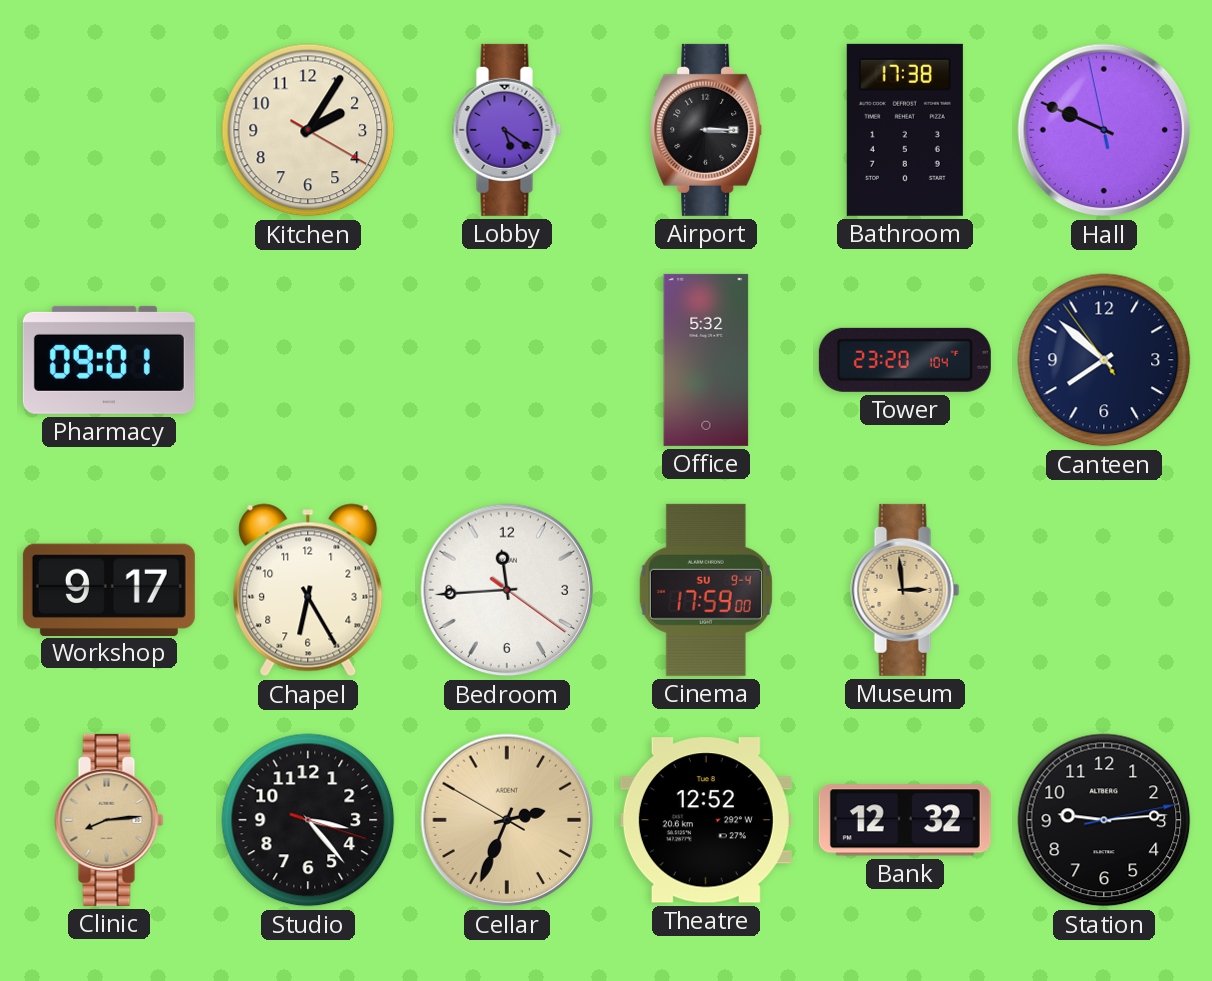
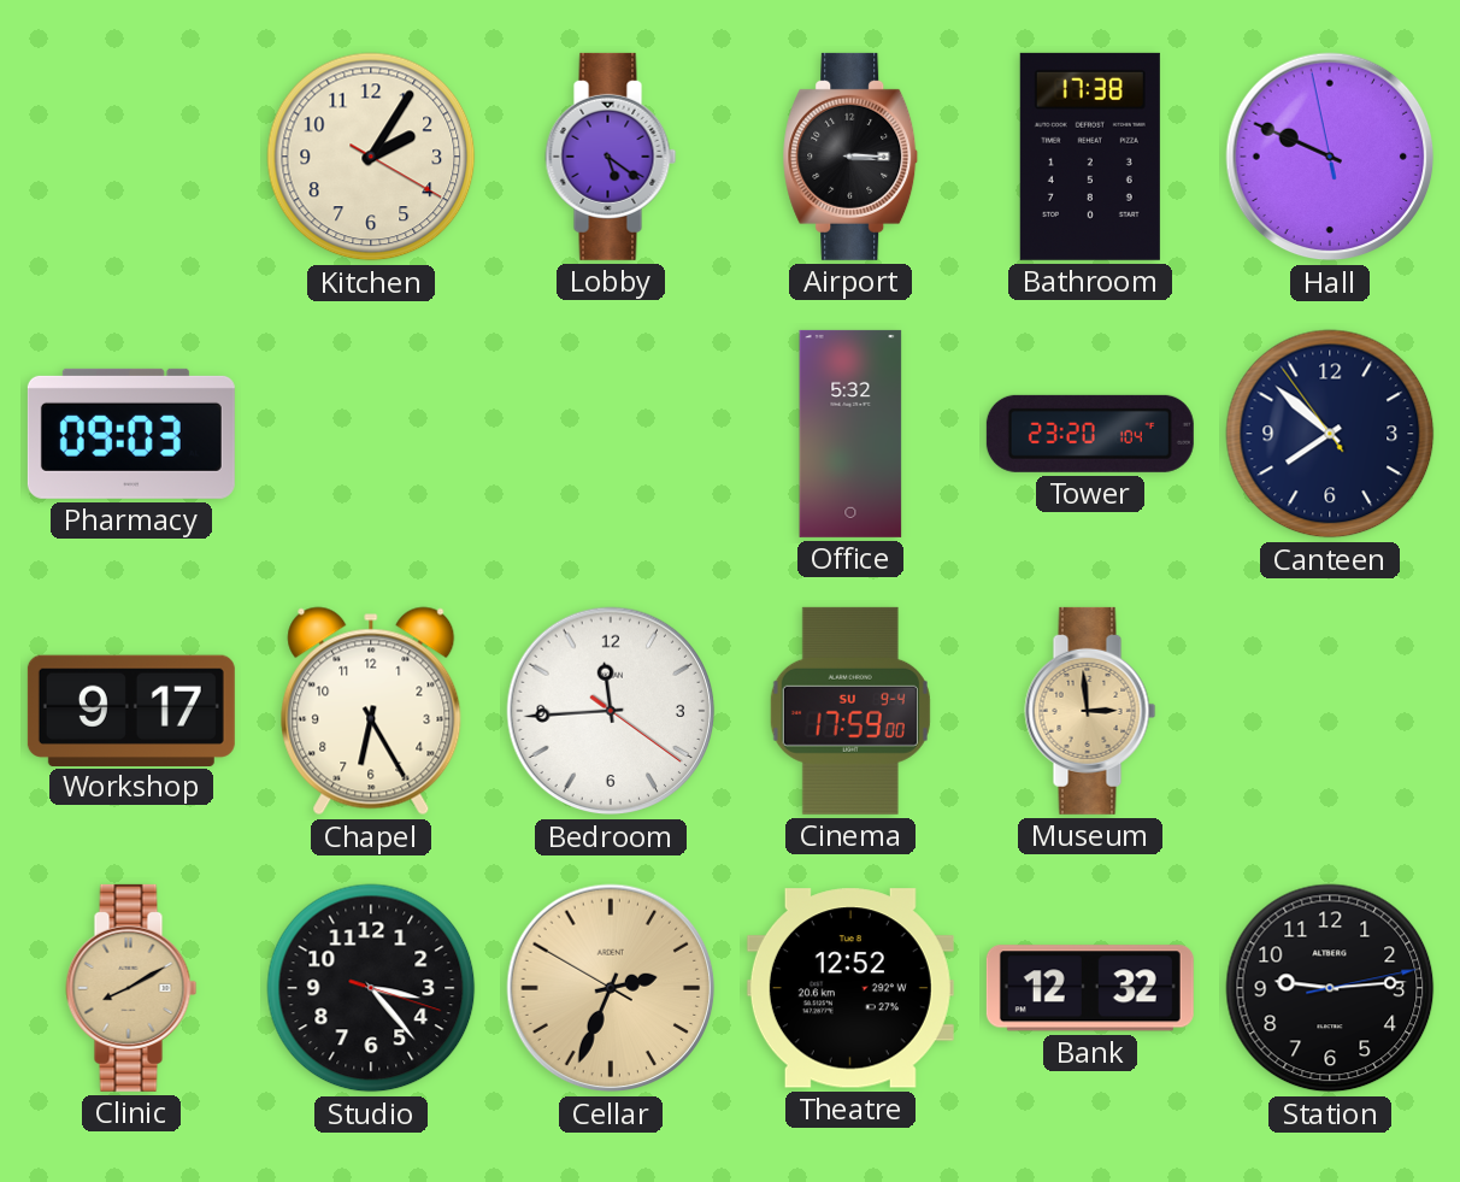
Pharmacy: 09:01 -> 09:03 (131, 434)
Clinic: 8:14 -> 8:10 (131, 988)
